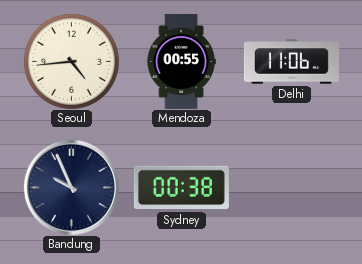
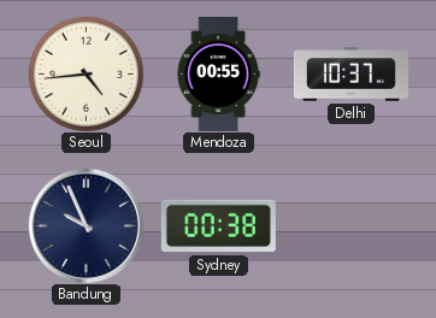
Delhi: 11:06 -> 10:37 (350, 75)
